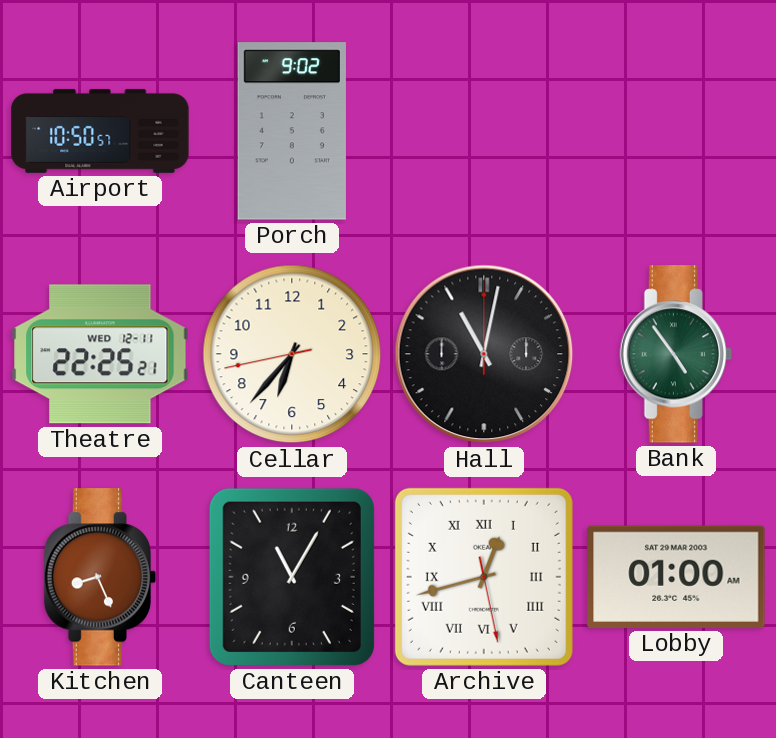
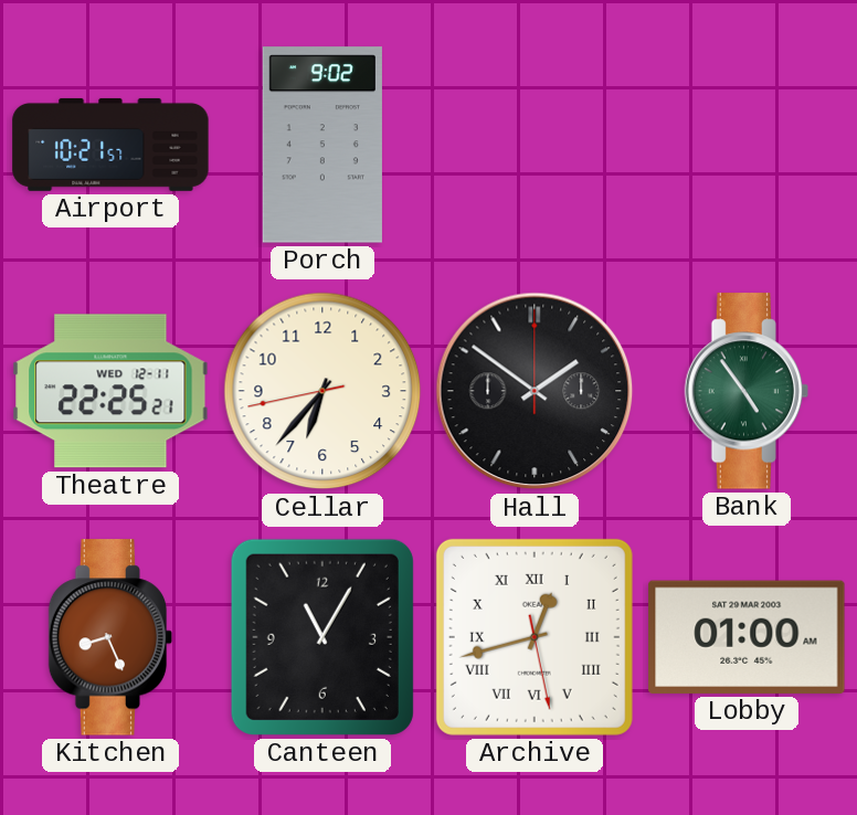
Airport: 10:50 -> 10:21 (110, 145)
Hall: 11:02 -> 1:51 (535, 391)
